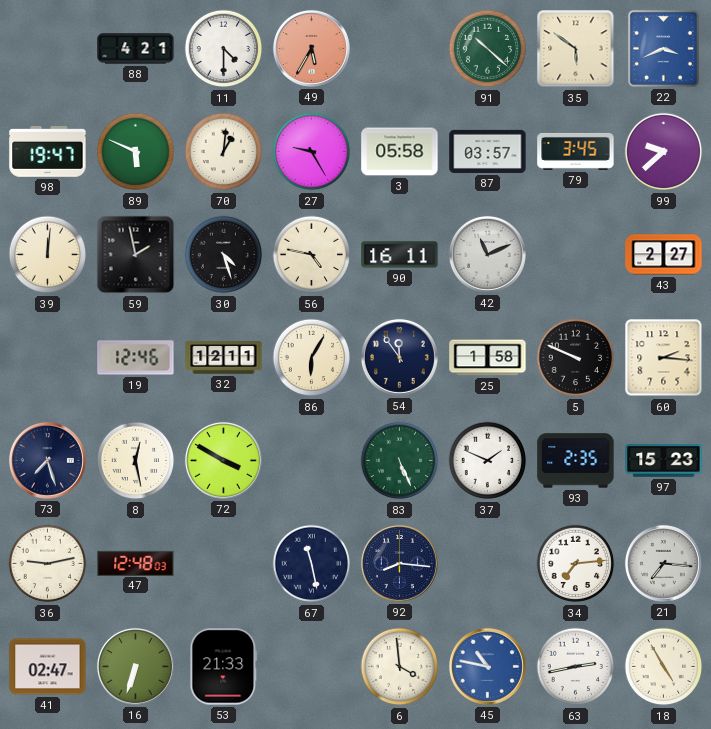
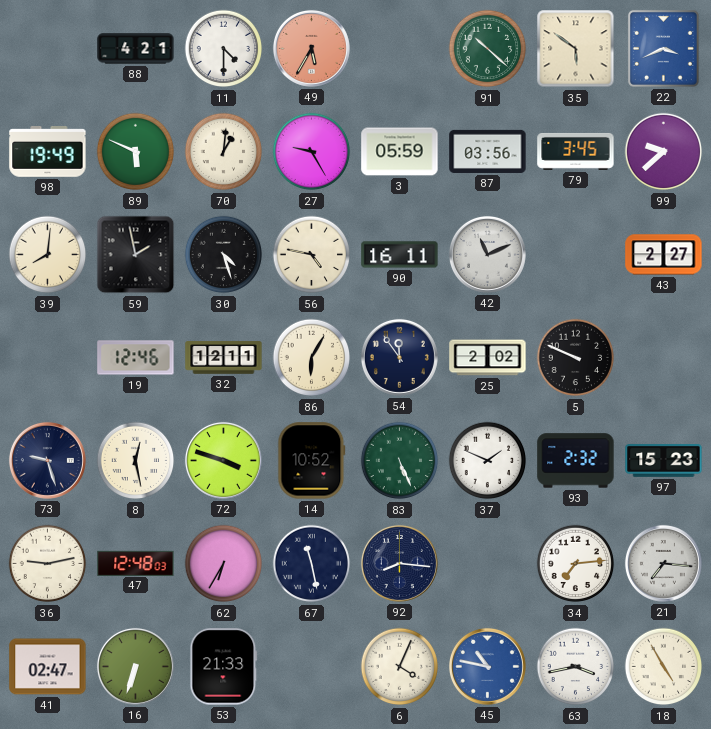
98: 19:47 -> 19:49 (48, 152)
3: 05:58 -> 05:59 (400, 152)
87: 03:57 -> 03:56 (488, 151)
39: 12:01 -> 8:01 (48, 255)
25: 1:58 -> 2:02 (488, 358)
60: 2:16 -> none (664, 358)
73: 7:27 -> 9:27 (47, 460)
72: 3:50 -> 3:48 (223, 460)
14: none -> 10:52 (312, 461)
93: 2:35 -> 2:32 (576, 461)
62: none -> 6:35 (224, 564)
6: 3:59 -> 4:04 (400, 667)
63: 2:43 -> 3:43 (576, 667)
